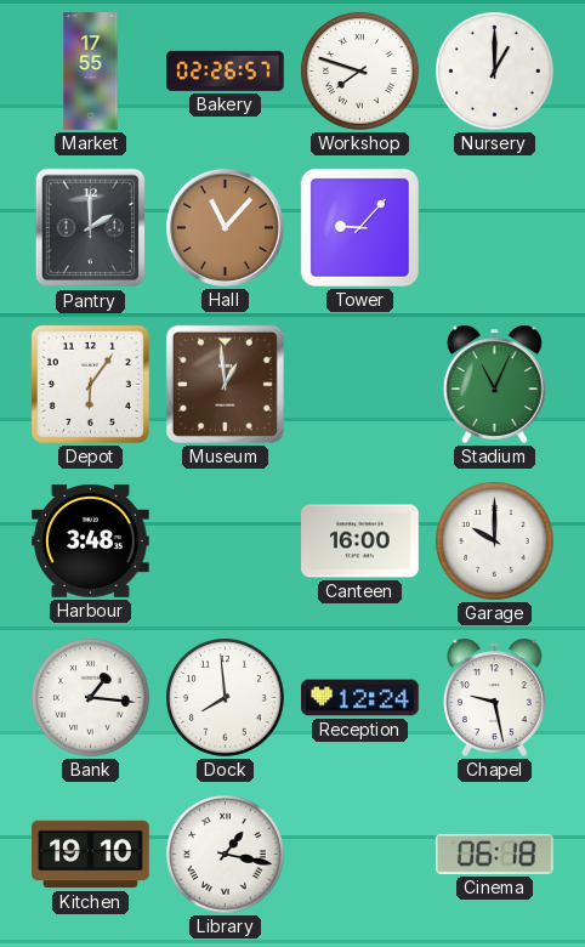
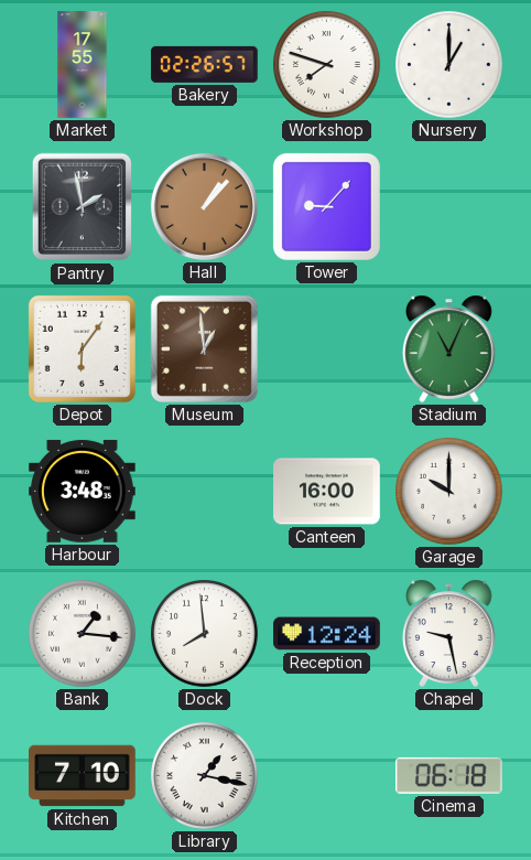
Pantry: 2:00 -> 1:58 (83, 207)
Hall: 11:07 -> 1:07 (204, 206)
Kitchen: 19:10 -> 7:10 (83, 776)
